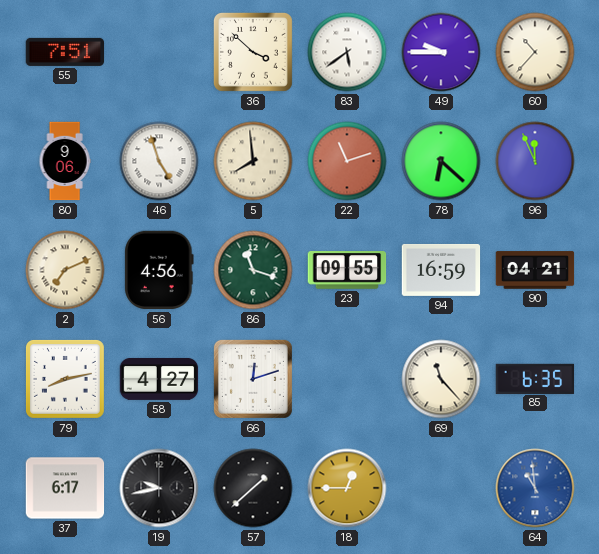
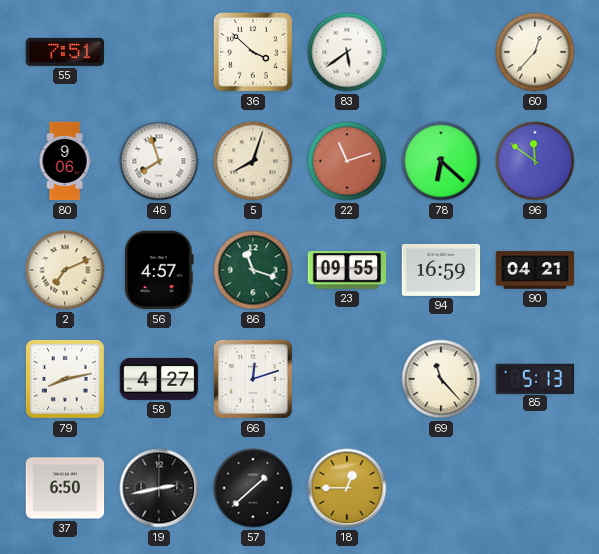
49: 9:45 -> none (441, 52)
60: 10:37 -> 12:37 (535, 52)
46: 4:57 -> 7:57 (159, 161)
5: 7:59 -> 8:03 (253, 161)
96: 11:56 -> 11:51 (535, 161)
56: 4:56 -> 4:57 (159, 270)
85: 6:35 -> 5:13 (535, 378)
37: 6:17 -> 6:50 (65, 488)
19: 9:43 -> 2:43 (159, 488)
64: 10:59 -> none (535, 488)
